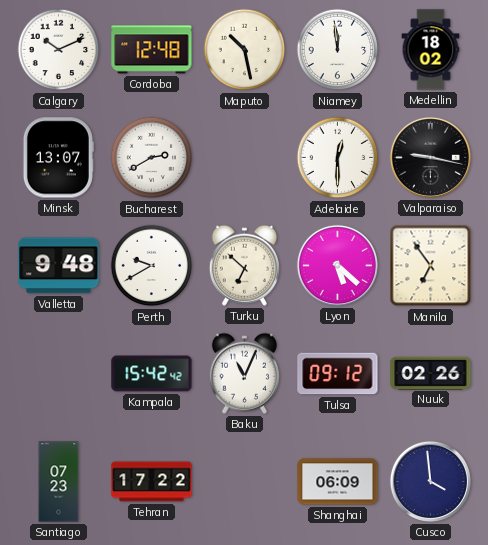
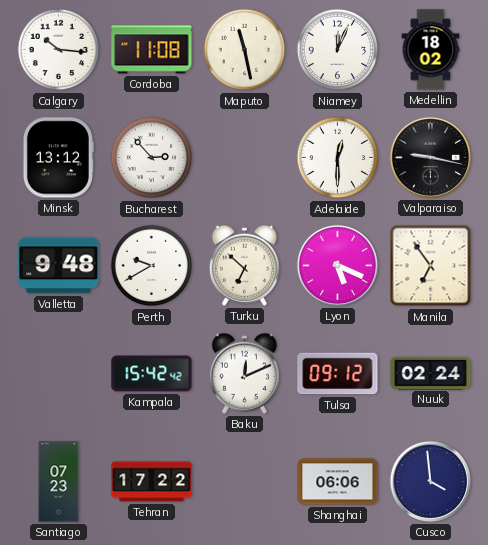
Calgary: 10:11 -> 10:16 (59, 50)
Cordoba: 12:48 -> 11:08 (152, 50)
Maputo: 10:28 -> 11:28 (245, 50)
Niamey: 11:59 -> 12:04 (338, 50)
Minsk: 13:07 -> 13:12 (58, 158)
Bucharest: 2:40 -> 2:53 (152, 158)
Lyon: 5:22 -> 5:19 (337, 265)
Baku: 11:04 -> 12:11 (244, 373)
Nuuk: 02:26 -> 02:24 (431, 373)
Shanghai: 06:09 -> 06:06 (338, 482)
